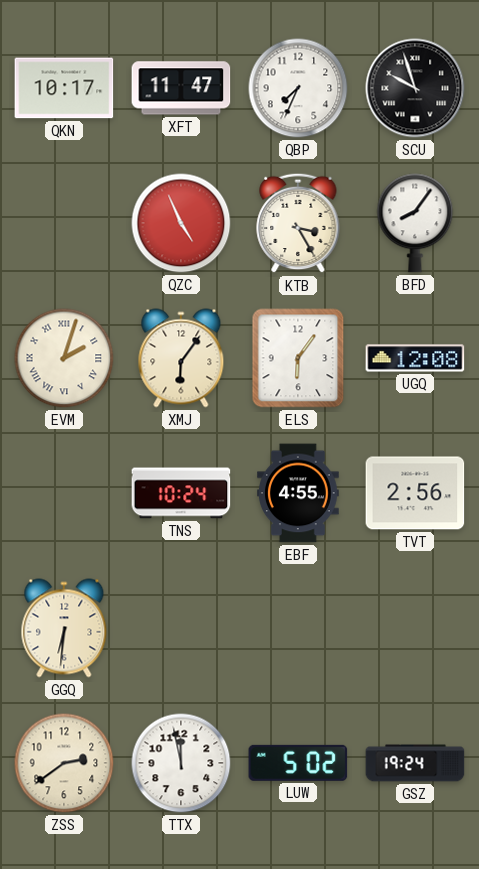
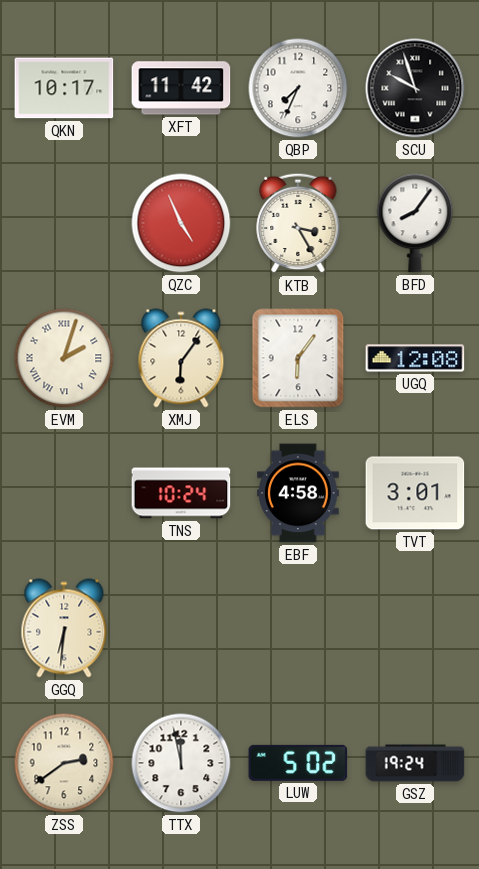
XFT: 11:47 -> 11:42 (181, 88)
EBF: 4:55 -> 4:58 (299, 493)
TVT: 2:56 -> 3:01 (415, 493)
